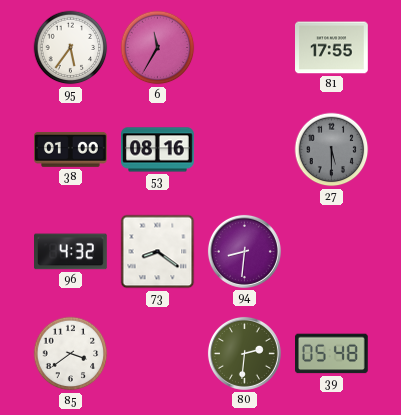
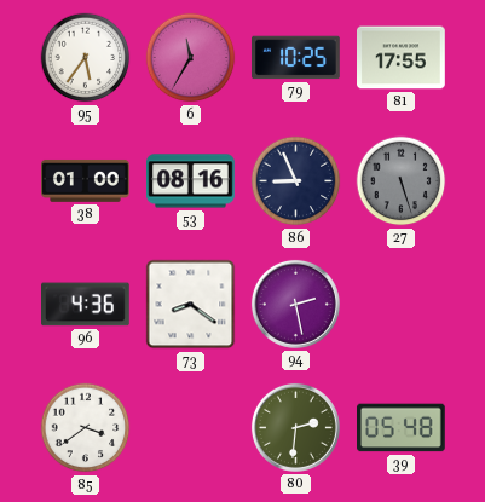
79: none -> 10:25 (296, 58)
86: none -> 8:56 (296, 181)
27: 5:30 -> 5:27 (402, 181)
96: 4:32 -> 4:36 (86, 305)
94: 8:31 -> 2:28 (295, 304)
